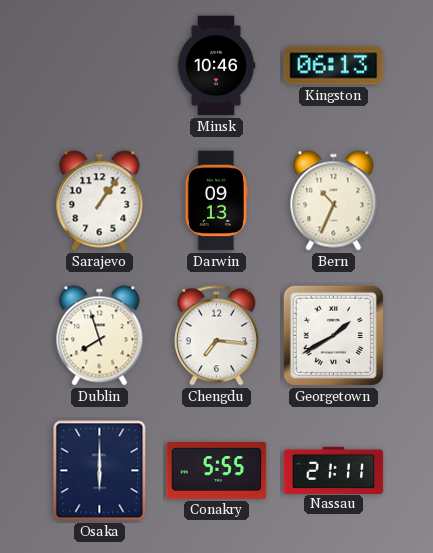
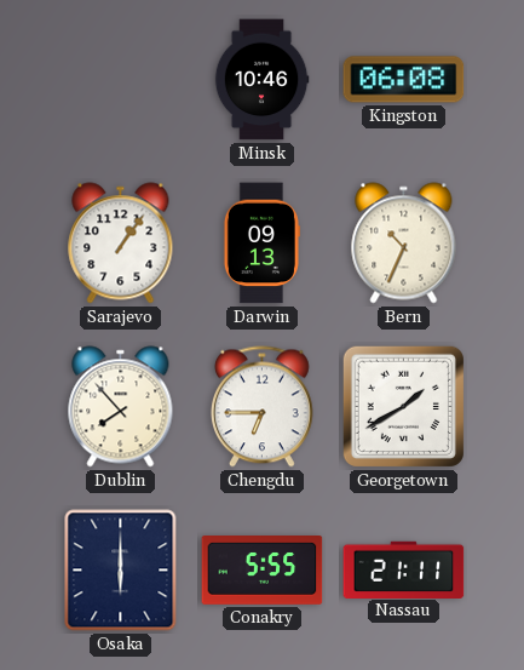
Kingston: 06:13 -> 06:08 (404, 80)
Dublin: 7:57 -> 7:53 (121, 407)
Chengdu: 7:16 -> 6:45 (261, 407)
